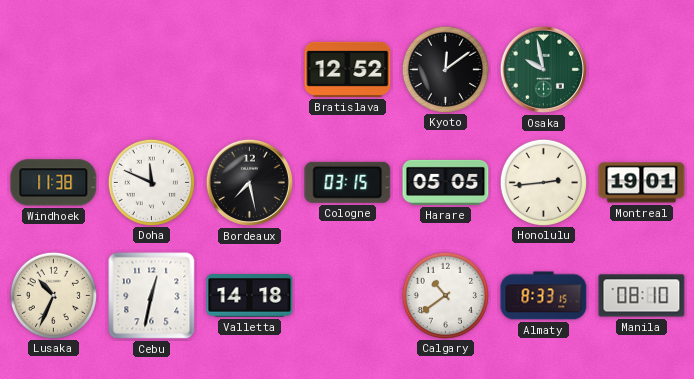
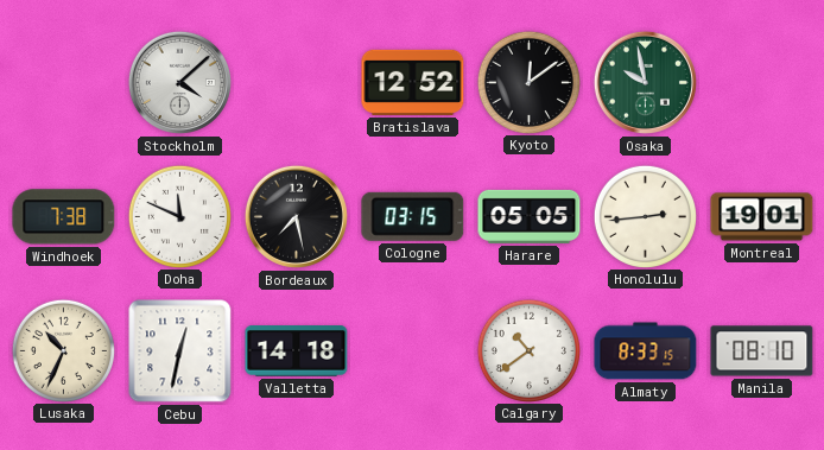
Stockholm: none -> 4:08 (179, 82)
Windhoek: 11:38 -> 7:38 (64, 217)
